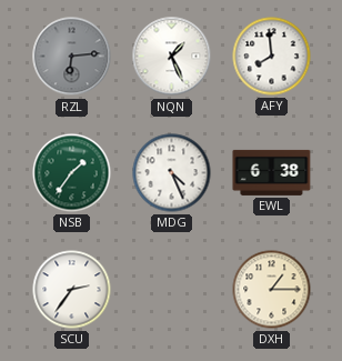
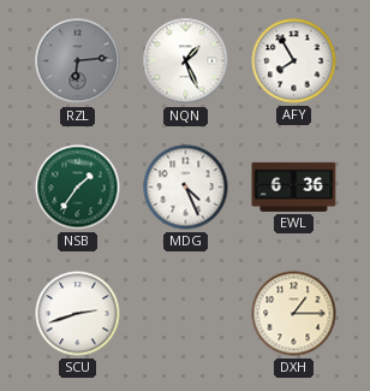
AFY: 7:59 -> 7:55 (294, 61)
EWL: 6:38 -> 6:36 (294, 186)
SCU: 2:36 -> 2:42 (78, 314)
